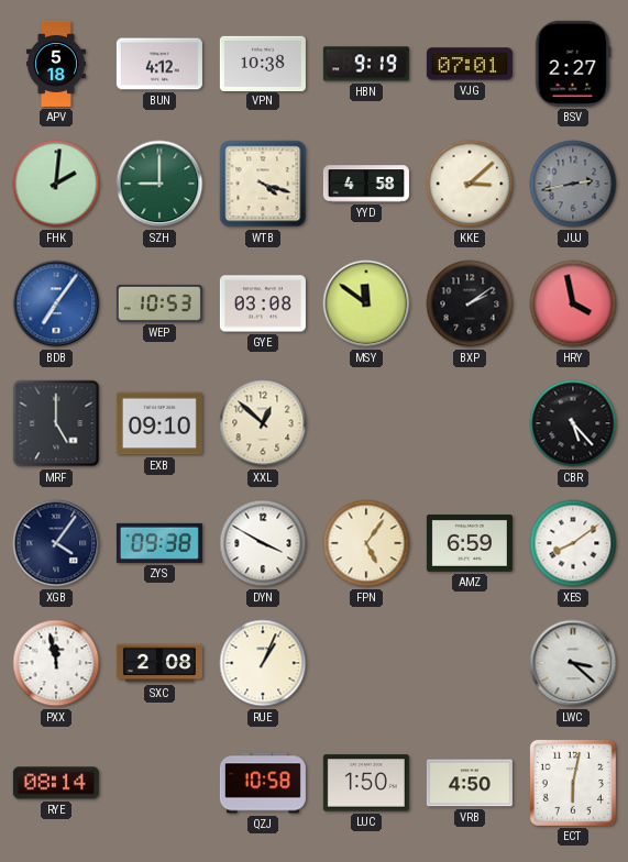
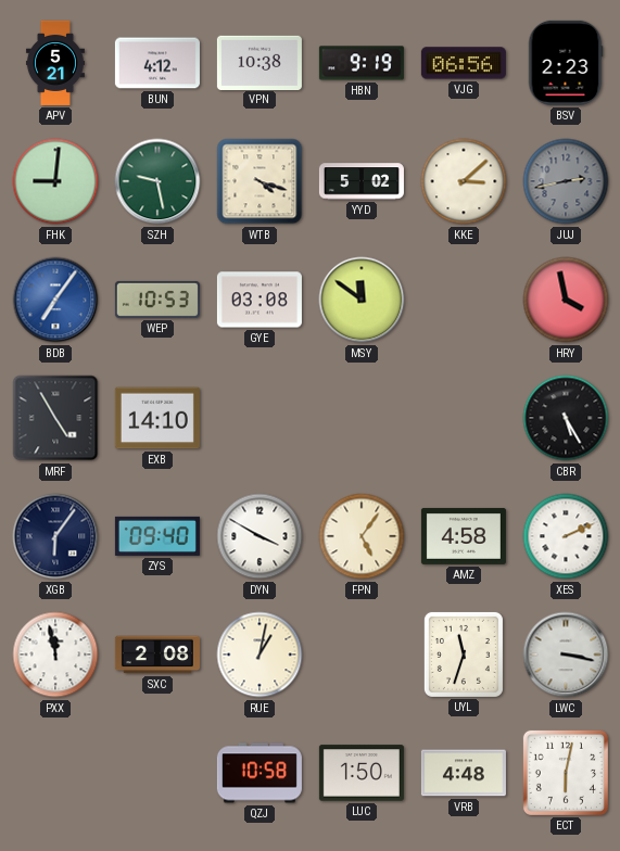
APV: 5:18 -> 5:21 (55, 63)
VJG: 07:01 -> 06:56 (464, 63)
BSV: 2:27 -> 2:23 (566, 63)
FHK: 2:01 -> 9:01 (55, 181)
SZH: 9:00 -> 9:28 (157, 181)
YYD: 4:58 -> 5:02 (362, 181)
BXP: 2:09 -> none (470, 303)
MRF: 5:00 -> 4:55 (55, 418)
EXB: 09:10 -> 14:10 (157, 418)
XXL: 12:52 -> none (263, 423)
CBR: 5:23 -> 5:25 (566, 418)
XGB: 4:06 -> 6:06 (55, 536)
ZYS: 09:38 -> 09:40 (157, 536)
AMZ: 6:59 -> 4:58 (464, 536)
XES: 8:09 -> 2:11 (566, 536)
RUE: 1:04 -> 1:02 (260, 655)
UYL: none -> 11:33 (464, 655)
LWC: 3:22 -> 3:17 (566, 655)
RYE: 08:14 -> none (56, 783)
VRB: 4:50 -> 4:48 (464, 773)
